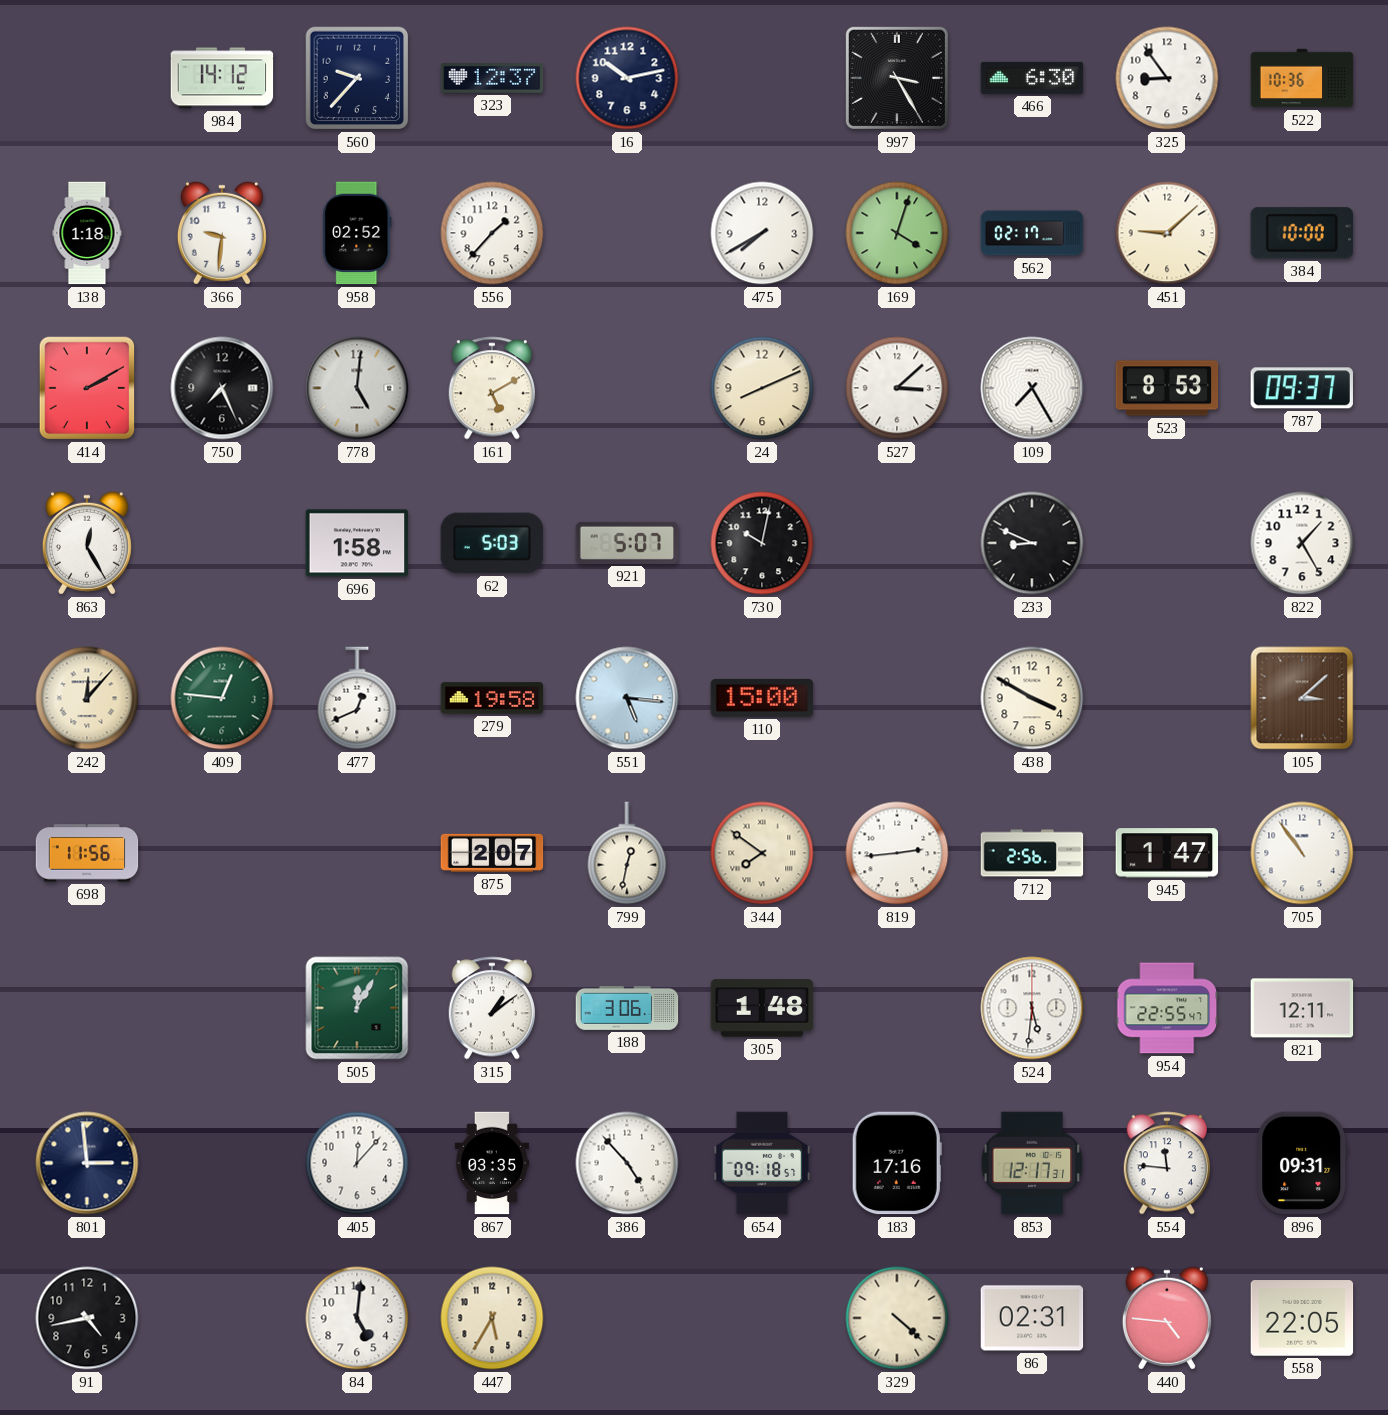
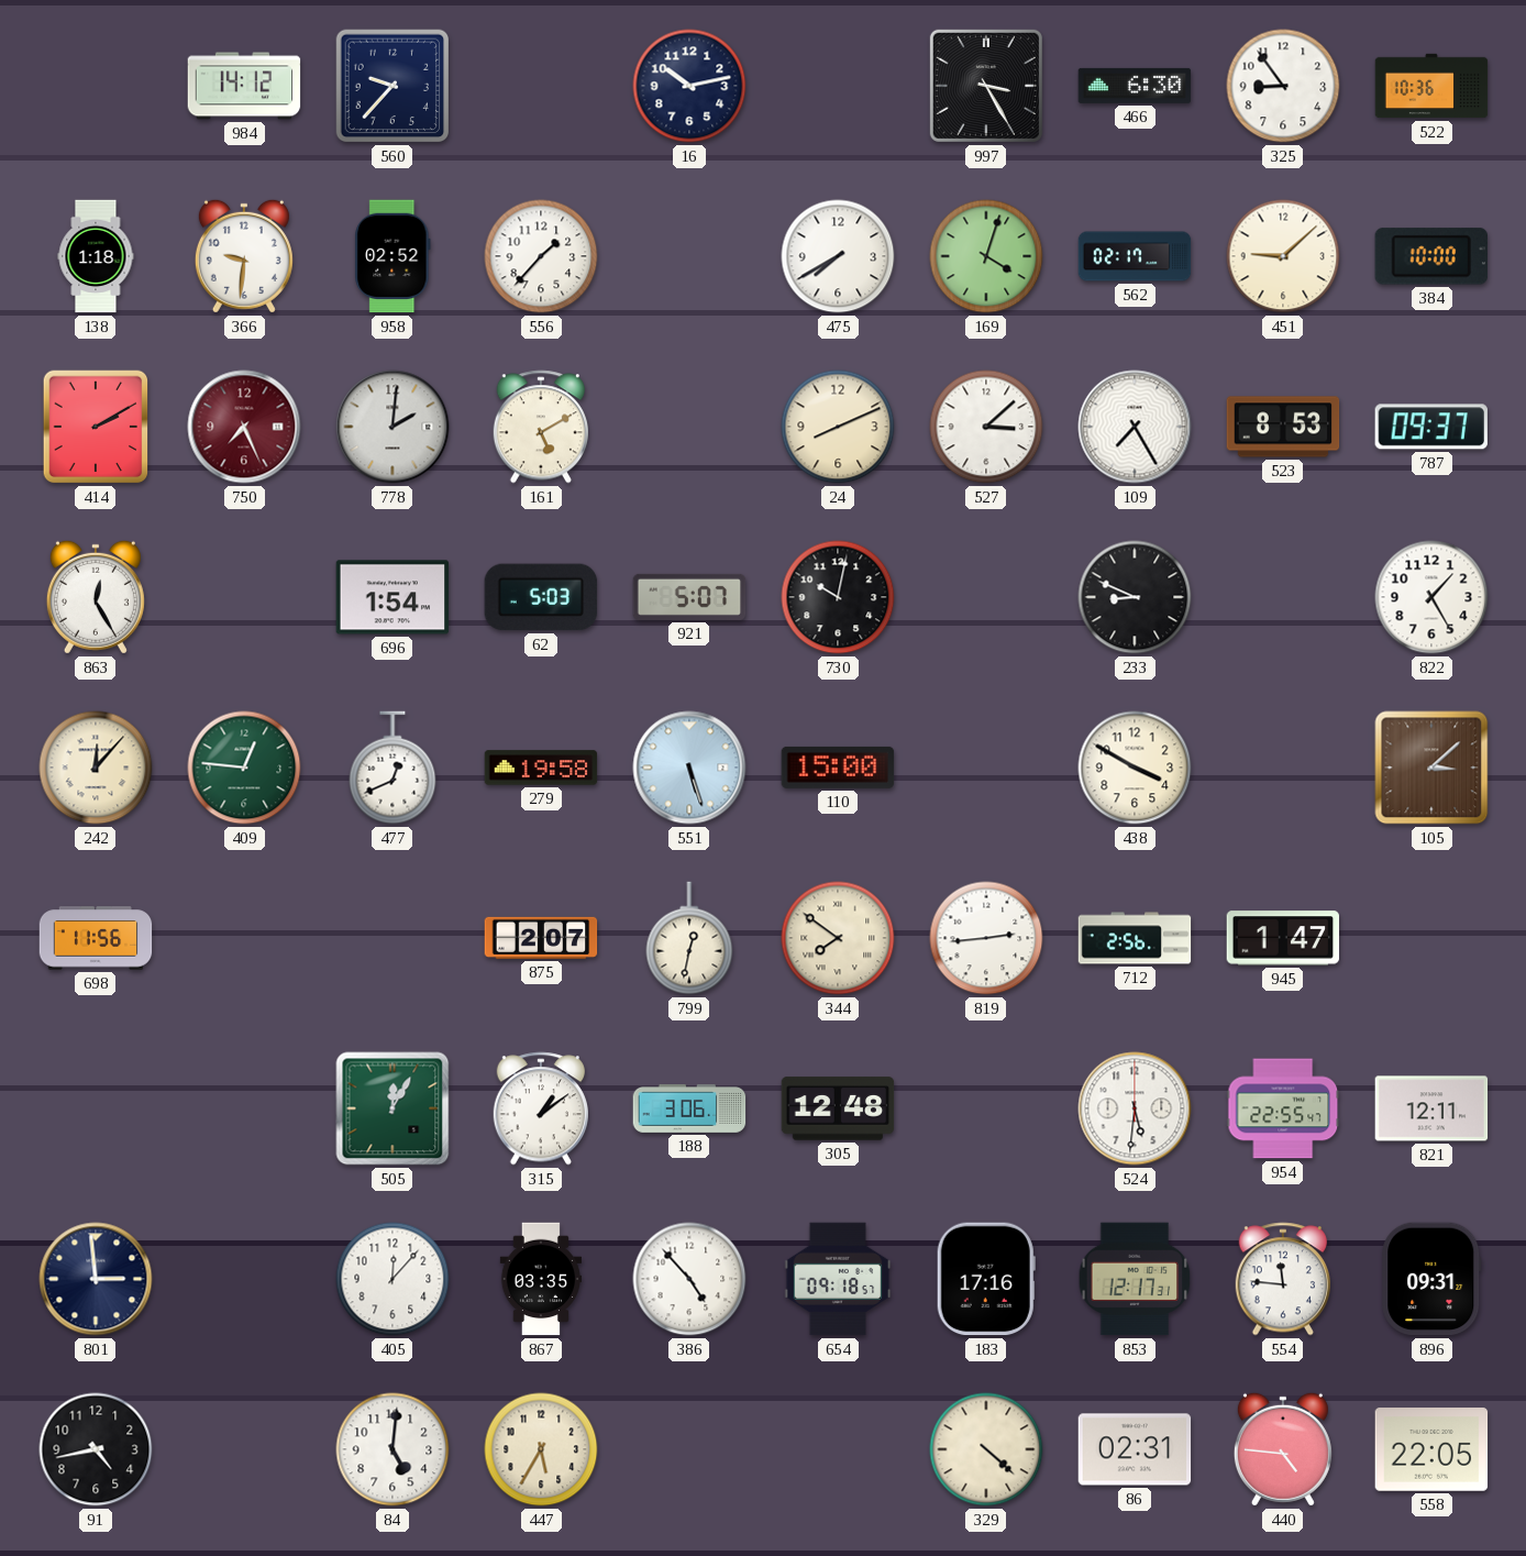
323: 12:37 -> none (492, 78)
750 dial: black -> burgundy (244, 427)
778: 5:01 -> 2:01 (392, 427)
696: 1:58 -> 1:54 (392, 597)
551: 5:16 -> 5:27 (689, 768)
705: 10:54 -> none (1302, 853)
305: 1:48 -> 12:48 (838, 1108)
